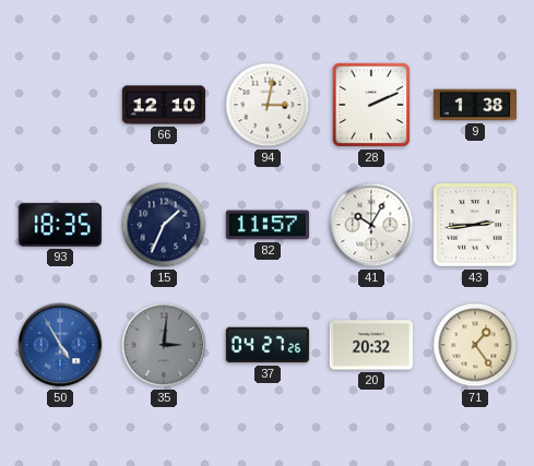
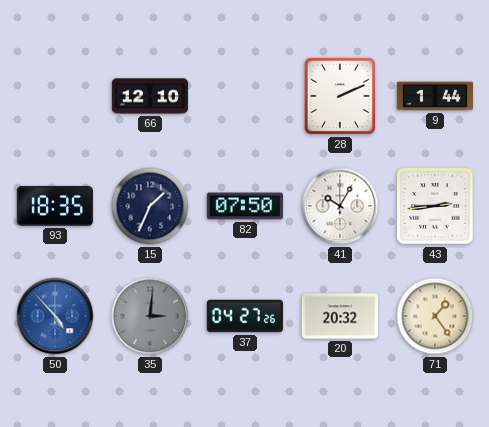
94: 3:02 -> none (268, 105)
9: 1:38 -> 1:44 (434, 96)
82: 11:57 -> 07:50 (244, 206)
50: 4:55 -> 4:53 (55, 316)
